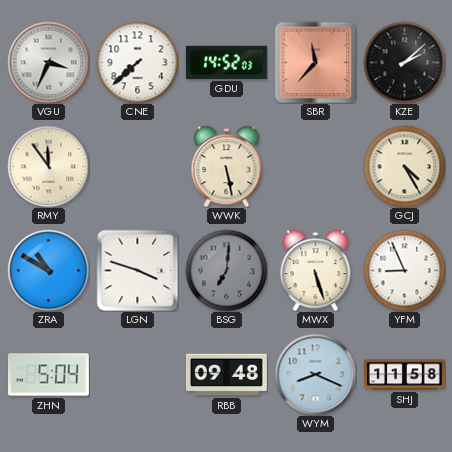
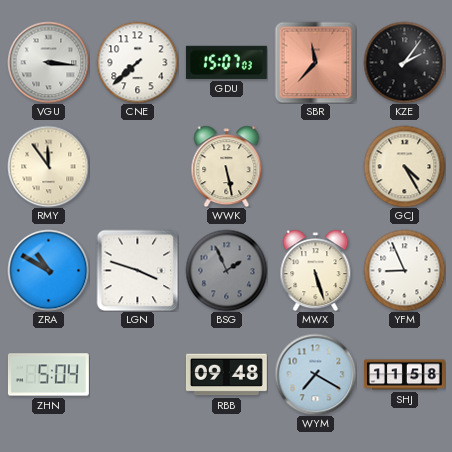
VGU: 3:34 -> 3:16 (48, 62)
GDU: 14:52 -> 15:07 (226, 62)
KZE: 2:08 -> 2:06 (404, 62)
BSG: 7:01 -> 1:56 (226, 270)
WYM: 8:19 -> 7:20 (315, 374)
